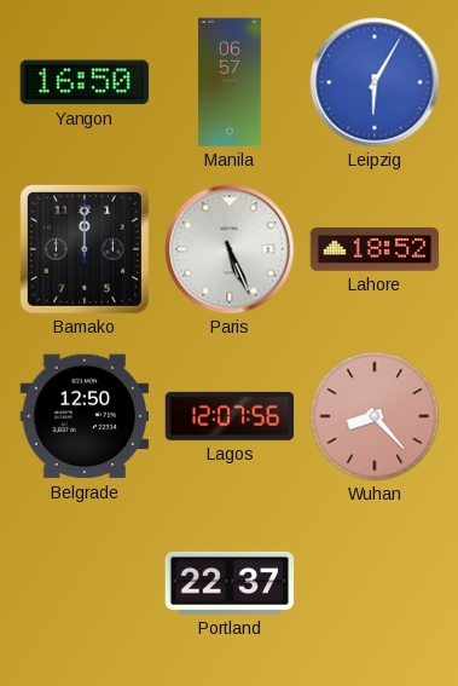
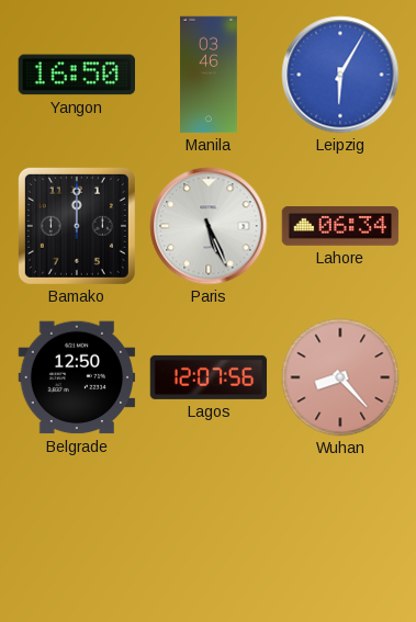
Manila: 06:57 -> 03:46 (209, 75)
Lahore: 18:52 -> 06:34 (340, 226)
Portland: 22:37 -> none (230, 583)
